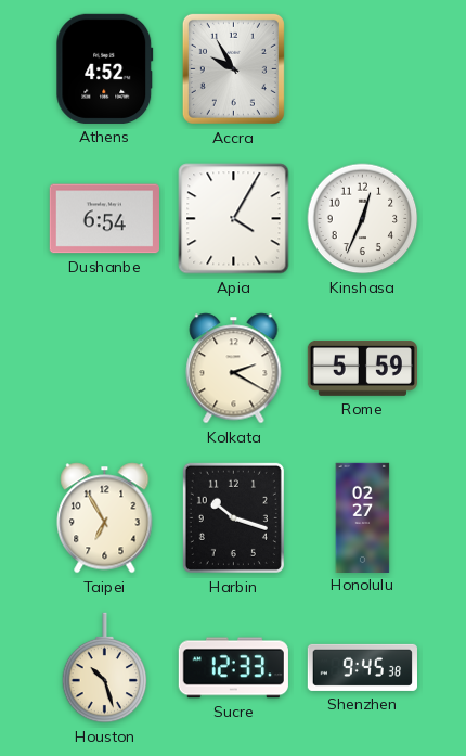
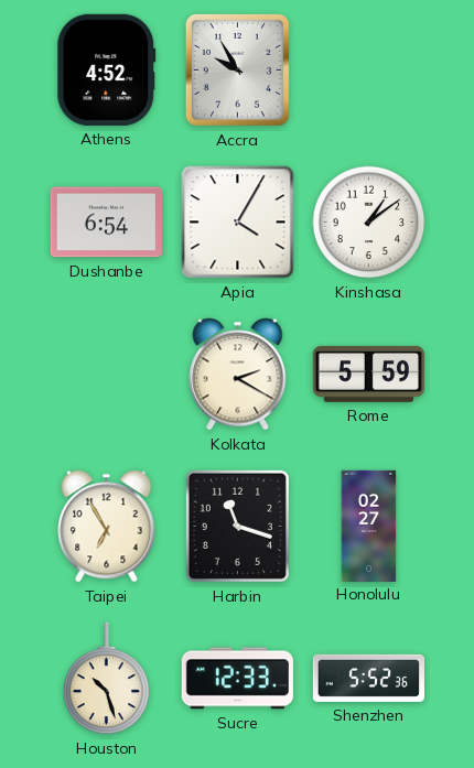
Kinshasa: 12:34 -> 1:09 (369, 223)
Harbin: 10:18 -> 11:18 (237, 526)
Shenzhen: 9:45 -> 5:52 (368, 678)
